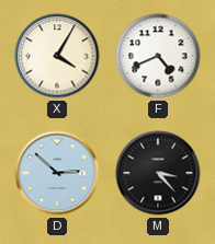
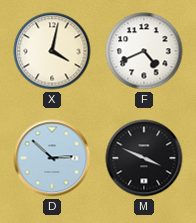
X: 4:05 -> 4:02 (52, 51)
M: 3:23 -> 3:49 (144, 158)
